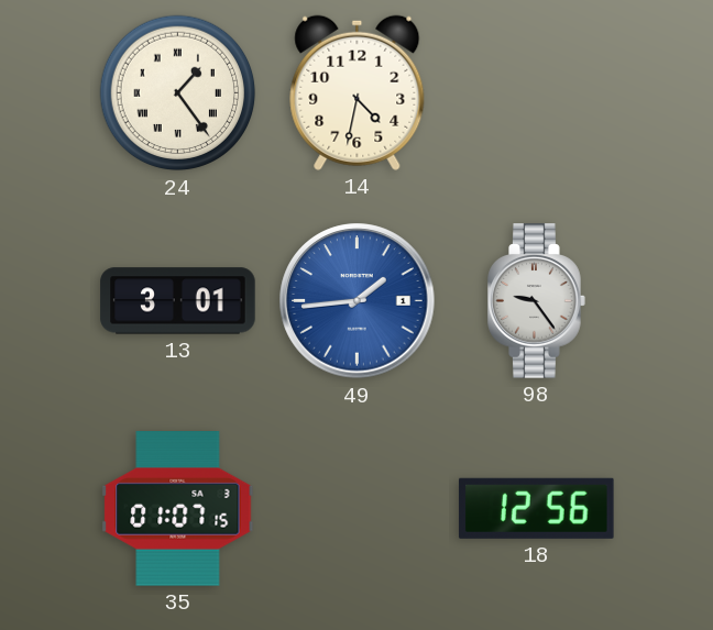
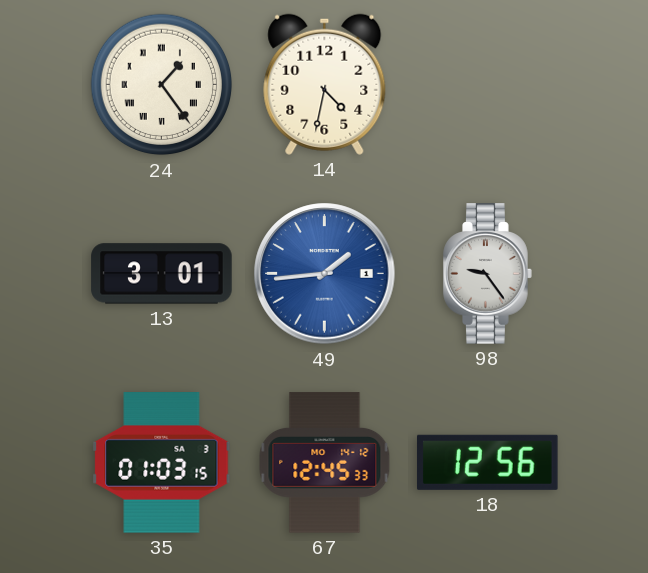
35: 01:07 -> 01:03 (162, 463)
67: none -> 12:45 (325, 463)
